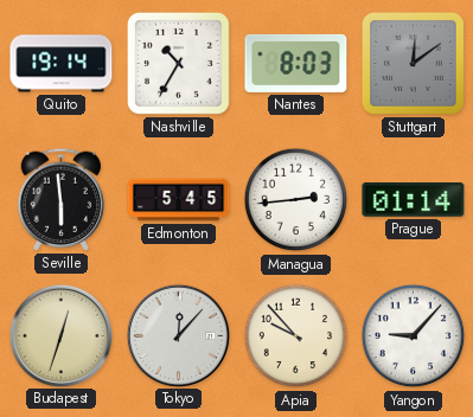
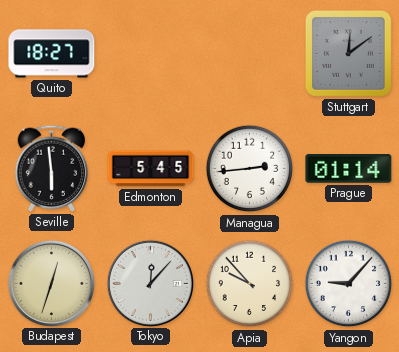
Quito: 19:14 -> 18:27 (52, 54)
Nashville: 10:35 -> none (179, 64)
Nantes: 8:03 -> none (296, 63)
